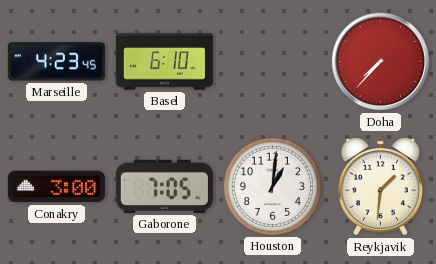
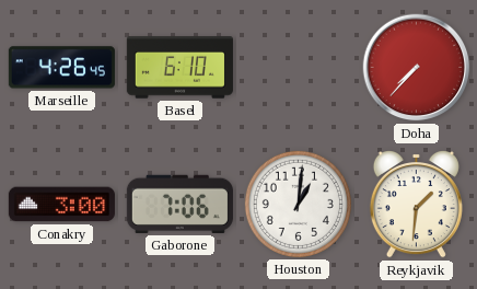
Marseille: 4:23 -> 4:26 (61, 68)
Gaborone: 7:05 -> 7:06 (179, 204)
